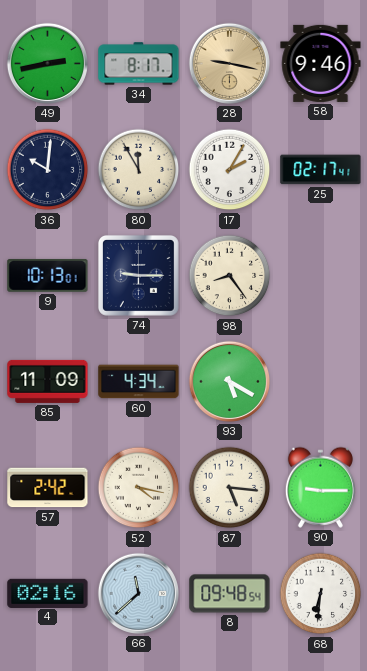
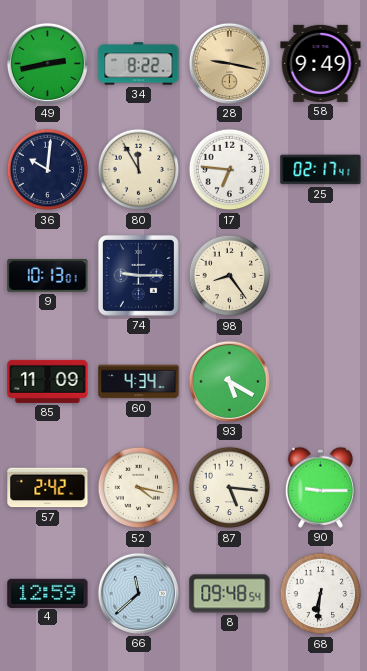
34: 8:17 -> 8:22 (139, 64)
58: 9:46 -> 9:49 (321, 63)
17: 2:05 -> 6:46 (230, 170)
4: 02:16 -> 12:59 (48, 593)
